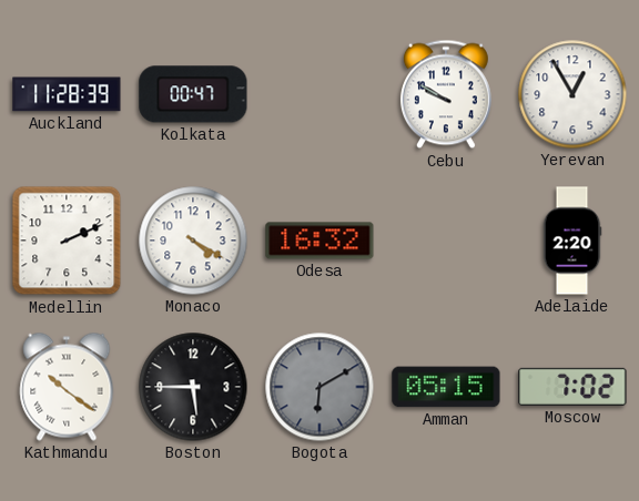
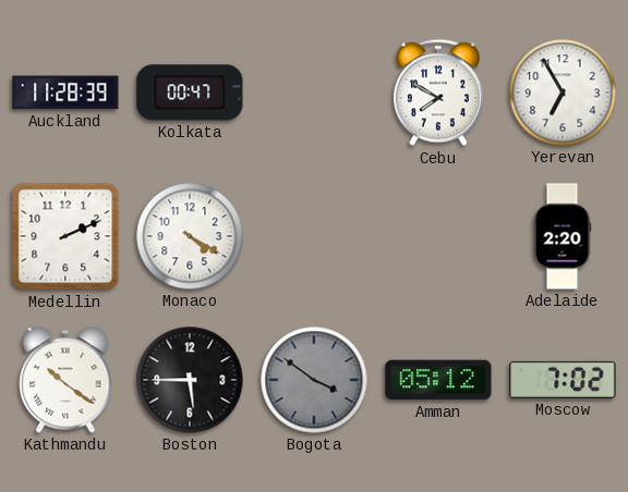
Cebu: 9:50 -> 7:50 (438, 93)
Yerevan: 12:55 -> 6:55 (563, 93)
Odesa: 16:32 -> none (319, 241)
Bogota: 6:10 -> 3:51 (314, 380)
Amman: 05:15 -> 05:12 (438, 380)
